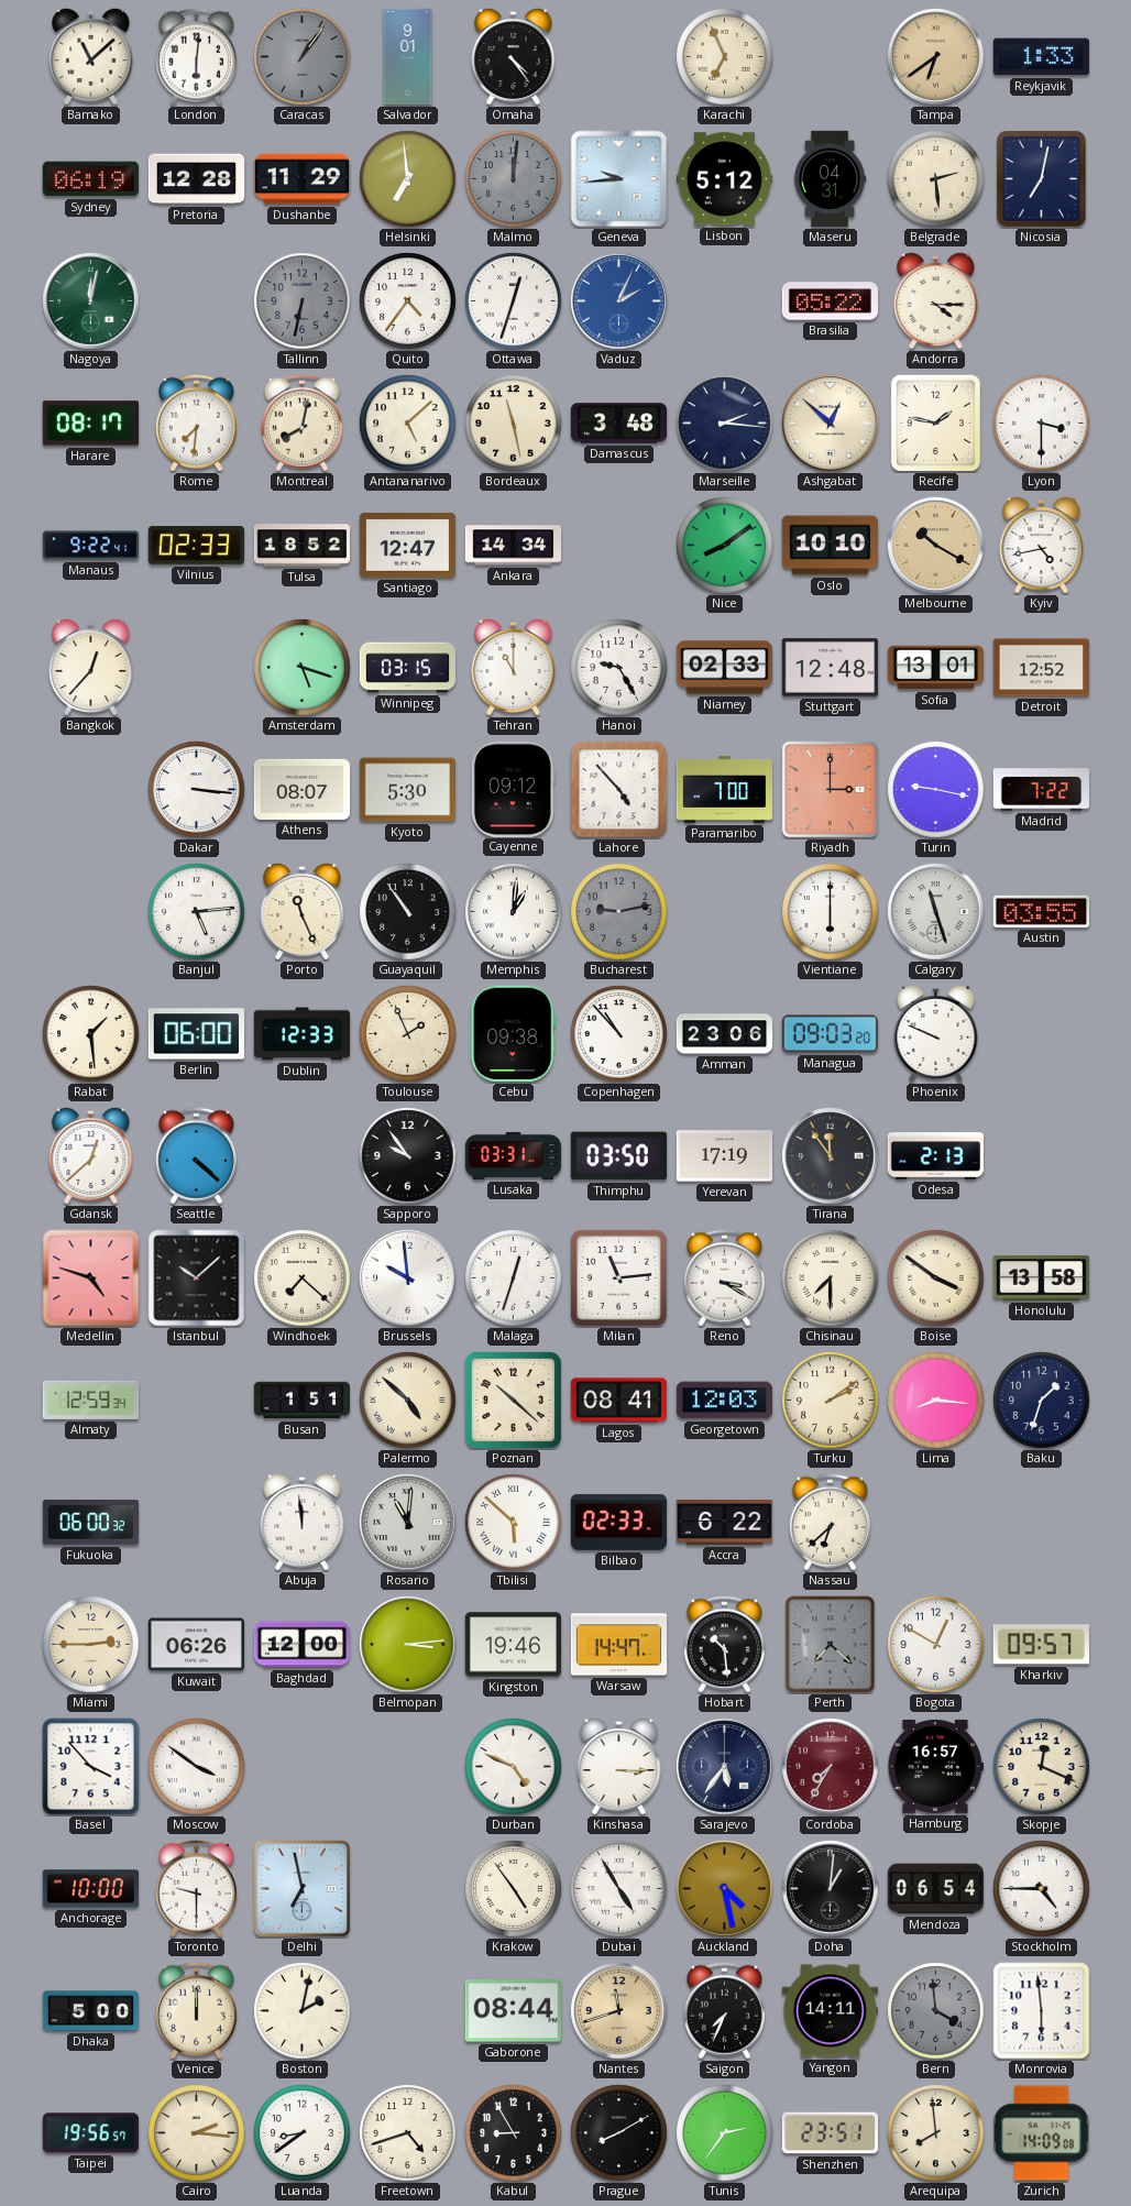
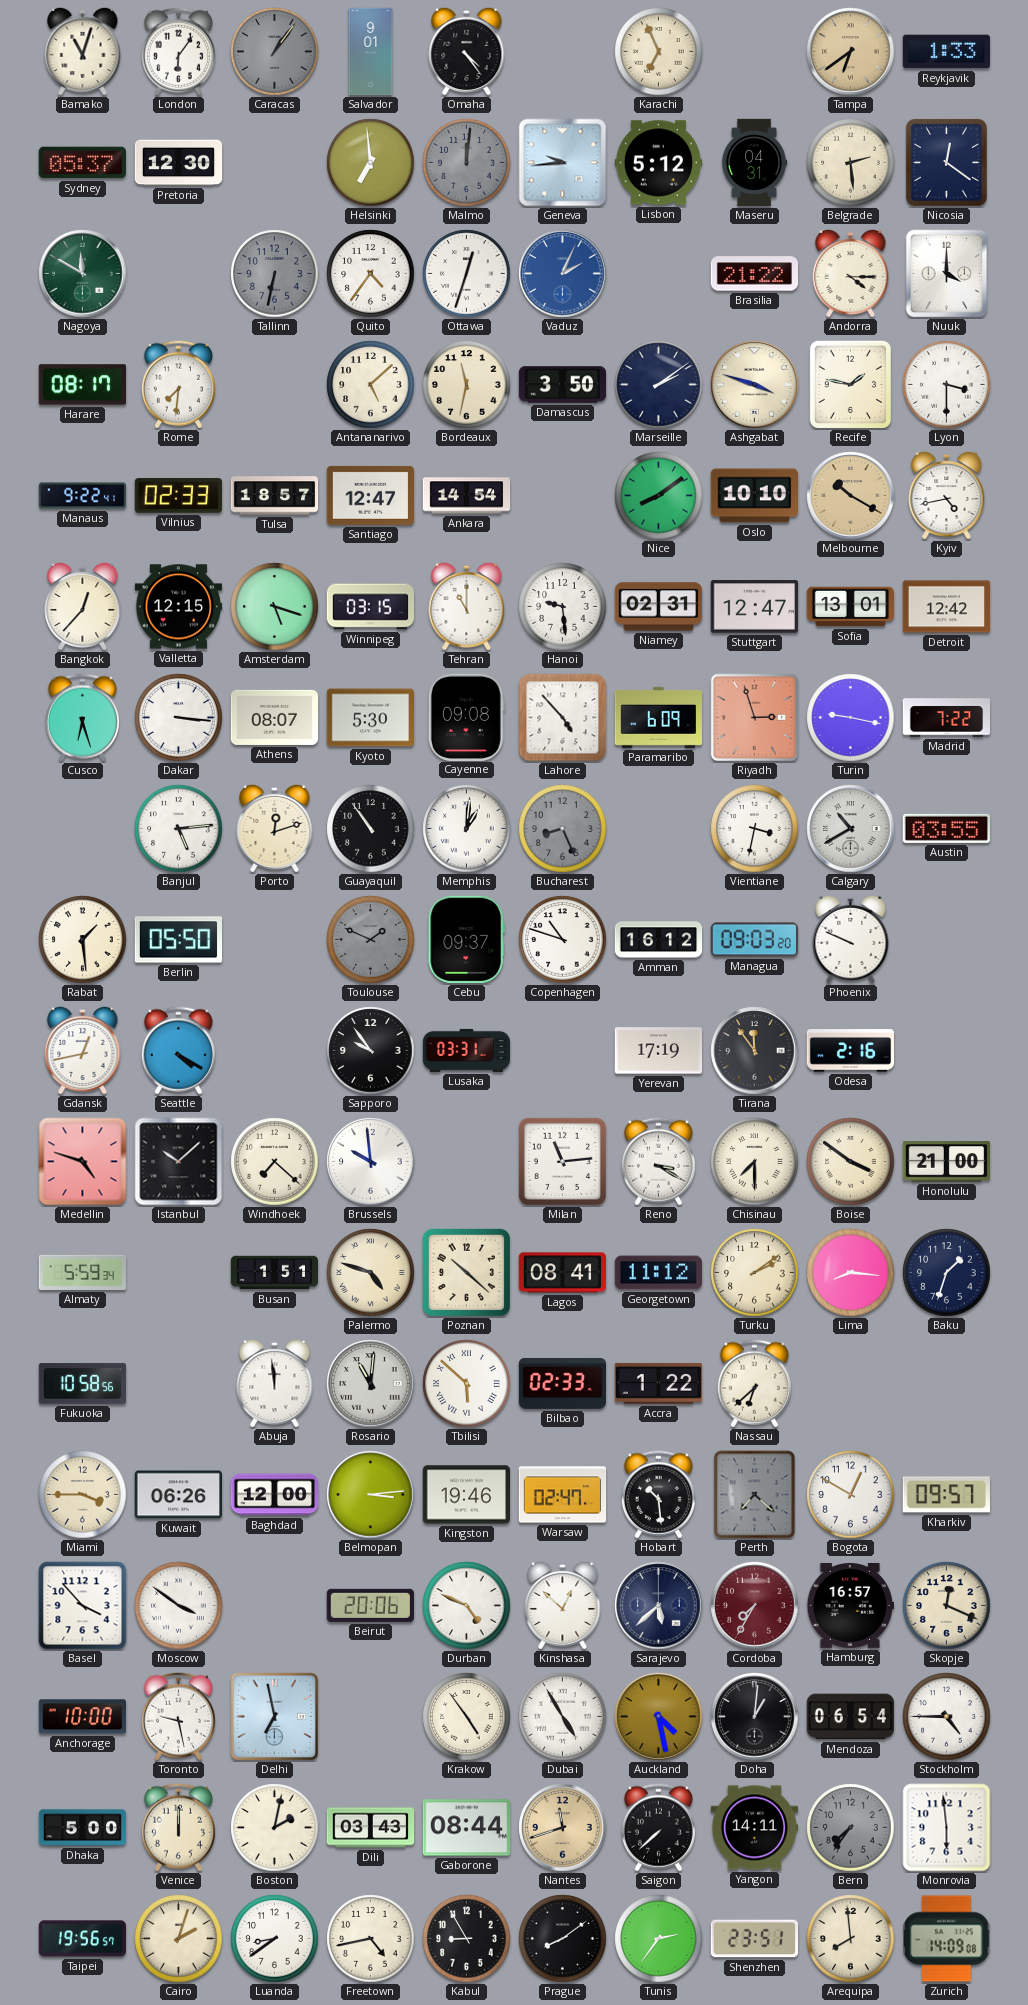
Bamako: 11:08 -> 11:03 (83, 51)
London: 6:01 -> 6:06 (178, 52)
Sydney: 06:19 -> 05:37 (82, 163)
Pretoria: 12:28 -> 12:30 (179, 163)
Dushanbe: 11:29 -> none (303, 179)
Nicosia: 7:02 -> 12:21 (946, 162)
Nagoya: 12:02 -> 11:50 (83, 274)
Brasilia: 05:22 -> 21:22 (754, 274)
Nuuk: none -> 4:00 (947, 274)
Montreal: 8:02 -> none (301, 424)
Bordeaux: 11:28 -> 11:32 (467, 385)
Damascus: 3:48 -> 3:50 (563, 385)
Marseille: 2:16 -> 2:09 (659, 385)
Ashgabat: 12:52 -> 3:48 (755, 385)
Tulsa: 18:52 -> 18:57 (275, 496)
Ankara: 14:34 -> 14:54 (467, 496)
Valletta: none -> 12:15 (179, 607)
Hanoi: 9:25 -> 9:29 (563, 607)
Niamey: 02:33 -> 02:31 (659, 607)
Stuttgart: 12:48 -> 12:47 (754, 607)
Detroit: 12:52 -> 12:42 (946, 607)
Cusco: none -> 6:27 (82, 718)
Cayenne: 09:12 -> 09:08 (466, 717)
Paramaribo: 7:00 -> 6:09 (658, 717)
Riyadh: 3:00 -> 2:57 (755, 718)
Porto: 11:26 -> 12:12 (275, 828)
Bucharest: 9:13 -> 8:26 (563, 829)
Vientiane: 6:00 -> 3:32 (755, 829)
Calgary: 11:27 -> 10:40 (851, 829)
Berlin: 06:00 -> 05:50 (178, 940)
Dublin: 12:33 -> none (303, 1034)
Toulouse: 1:56 -> 1:49 (371, 940)
Toulouse dial: cream -> grey (371, 940)
Cebu: 09:38 -> 09:37 (466, 939)
Copenhagen: 10:53 -> 10:48 (563, 940)
Amman: 23:06 -> 16:12 (659, 940)
Gdansk: 12:38 -> 12:43 (83, 1050)
Seattle: 4:22 -> 4:20 (178, 1051)
Thimphu: 03:50 -> none (618, 1156)
Odesa: 2:13 -> 2:16 (850, 1051)
Malaga: 12:33 -> none (514, 1278)
Honolulu: 13:58 -> 21:00 (946, 1162)
Almaty: 12:59 -> 5:59 (82, 1272)
Palermo: 4:52 -> 4:48 (371, 1273)
Georgetown: 12:03 -> 11:12 (658, 1273)
Fukuoka: 06:00 -> 10:58 (83, 1384)
Accra: 6:22 -> 1:22 (658, 1384)
Miami: 2:45 -> 3:45 (83, 1495)
Warsaw: 14:47 -> 02:47 (563, 1495)
Beirut: none -> 20:06 (370, 1605)
Kinshasa: 3:15 -> 12:52 (563, 1605)
Sarajevo: 5:36 -> 5:38 (659, 1606)
Toronto: 9:30 -> 9:28 (178, 1717)
Dili: none -> 03:43 (371, 1828)
Saigon: 7:34 -> 7:38 (658, 1828)
Bern: 3:59 -> 7:36 (851, 1828)
Cairo: 2:16 -> 2:03 (179, 1939)
Freetown: 4:42 -> 4:43 (371, 1939)
Prague: 8:10 -> 8:09 (563, 1939)
